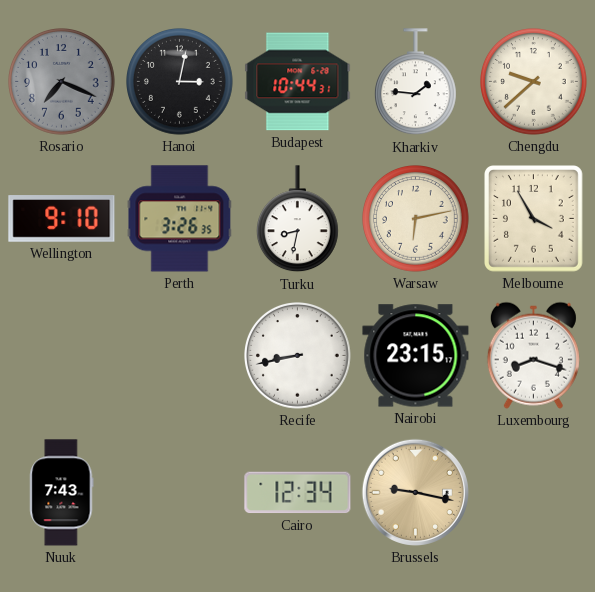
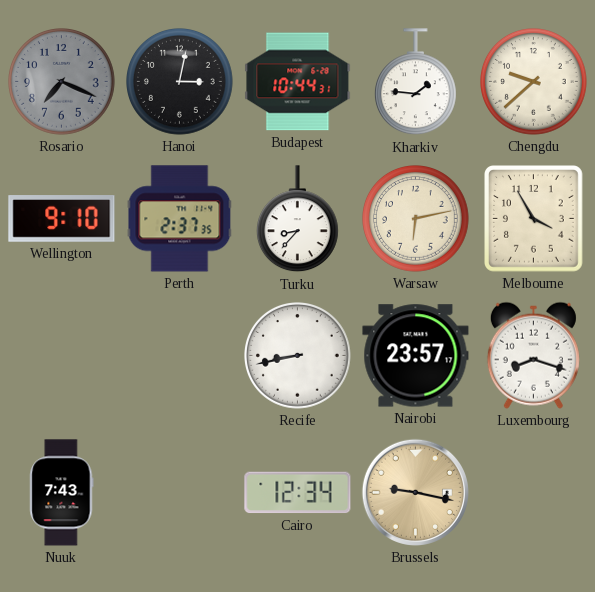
Perth: 3:26 -> 2:37 (180, 219)
Turku: 8:32 -> 8:37 (297, 219)
Nairobi: 23:15 -> 23:57 (416, 356)
